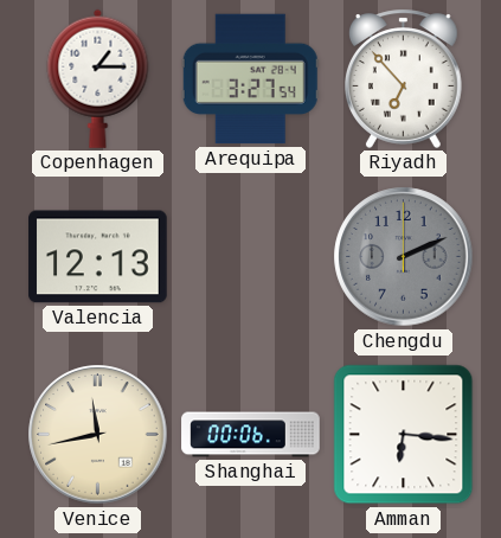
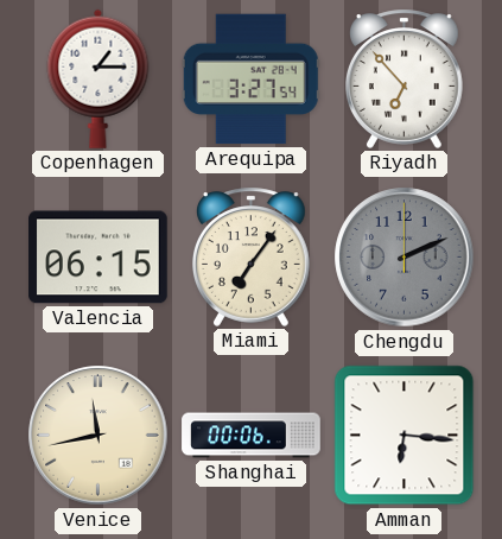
Valencia: 12:13 -> 06:15 (99, 258)
Miami: none -> 7:06 (250, 256)
